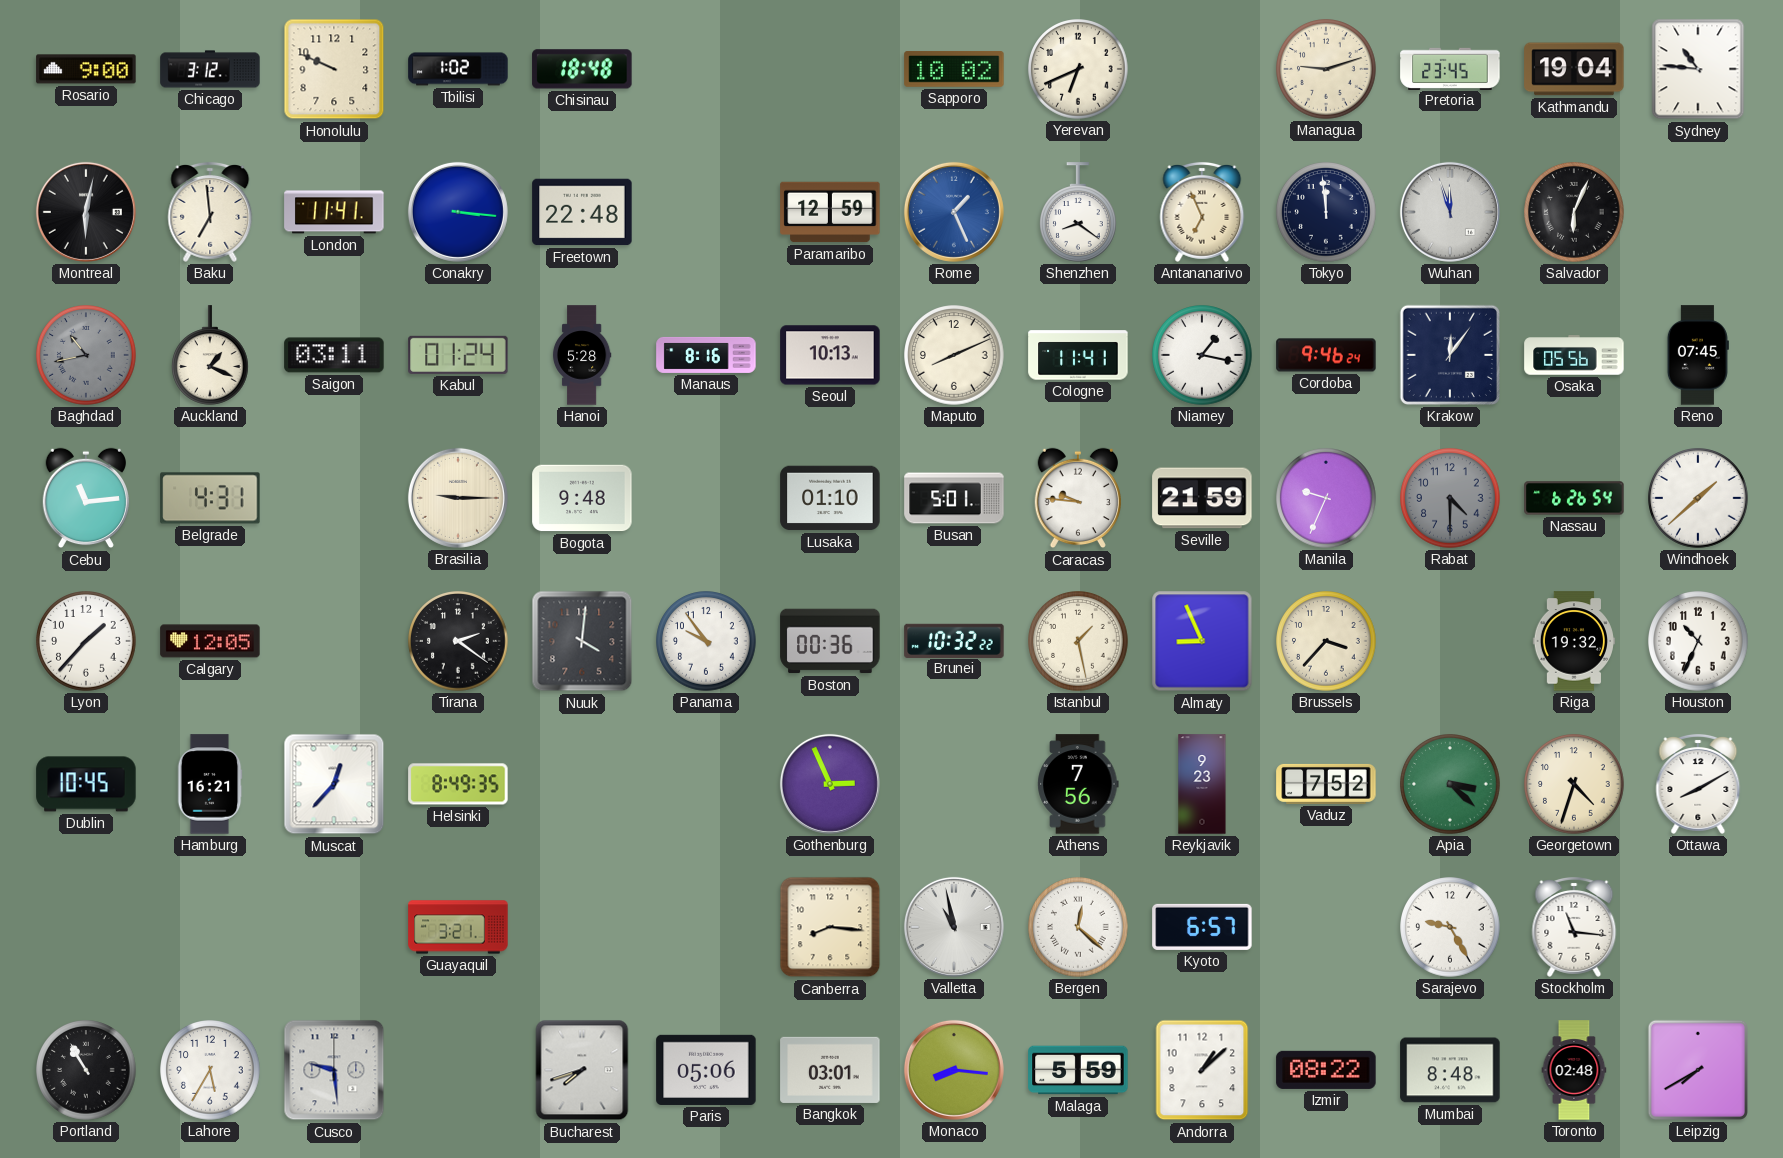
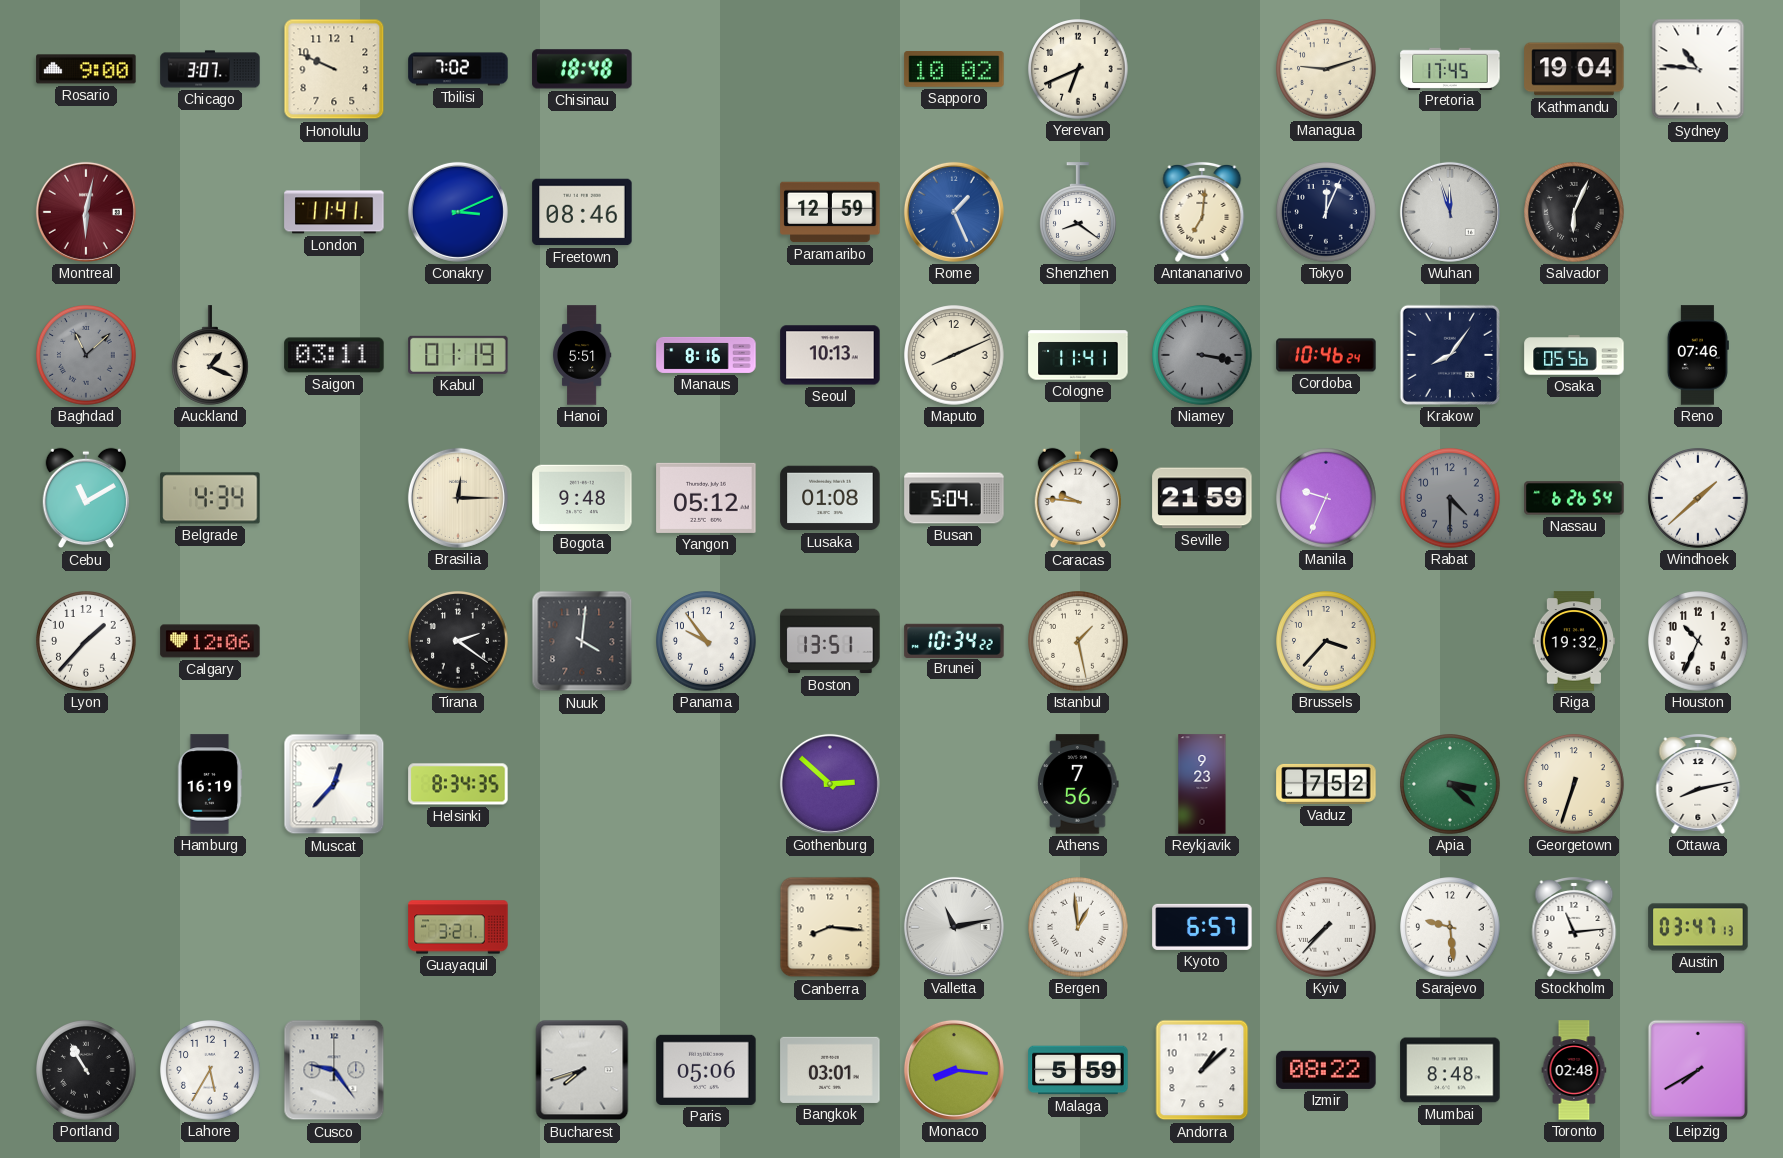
Chicago: 3:12 -> 3:07 (210, 69)
Tbilisi: 1:02 -> 7:02 (458, 69)
Pretoria: 23:45 -> 17:45 (1450, 68)
Montreal dial: black -> burgundy (86, 212)
Baku: 6:59 -> none (210, 212)
Conakry: 3:16 -> 3:11 (458, 212)
Freetown: 22:48 -> 08:46 (582, 212)
Antananarivo: 6:56 -> 7:01 (1202, 212)
Tokyo: 11:59 -> 12:04 (1326, 212)
Baghdad: 10:43 -> 11:08 (86, 355)
Kabul: 01:24 -> 01:19 (458, 355)
Hanoi: 5:28 -> 5:51 (582, 355)
Niamey: 1:17 -> 3:17 (1202, 355)
Niamey dial: white -> grey (1202, 355)
Cordoba: 9:46 -> 10:46 (1326, 355)
Krakow: 12:06 -> 8:06 (1450, 355)
Reno: 07:45 -> 07:46 (1698, 355)
Cebu: 11:14 -> 11:10 (85, 498)
Belgrade: 4:31 -> 4:34 (210, 498)
Brasilia: 9:15 -> 12:15 (458, 498)
Yangon: none -> 05:12 (706, 498)
Lusaka: 01:10 -> 01:08 (830, 498)
Busan: 5:01 -> 5:04 (954, 498)
Calgary: 12:05 -> 12:06 (210, 641)
Boston: 00:36 -> 13:51 (830, 641)
Brunei: 10:32 -> 10:34 (954, 640)
Almaty: 8:56 -> none (1202, 641)
Dublin: 10:45 -> none (86, 784)
Hamburg: 16:21 -> 16:19 (210, 784)
Helsinki: 8:49 -> 8:34 (458, 784)
Gothenburg: 2:56 -> 2:52 (830, 784)
Georgetown: 4:33 -> 6:33 (1574, 784)
Ottawa: 8:10 -> 8:13 (1698, 784)
Valletta: 10:58 -> 11:13 (954, 927)
Bergen: 12:22 -> 12:59 (1078, 927)
Kyiv: none -> 7:37 (1326, 927)
Sarajevo: 9:25 -> 9:29 (1450, 927)
Stockholm: 11:16 -> 11:14 (1574, 927)
Austin: none -> 03:47 (1698, 927)
Cusco: 9:29 -> 9:24 (334, 1070)
